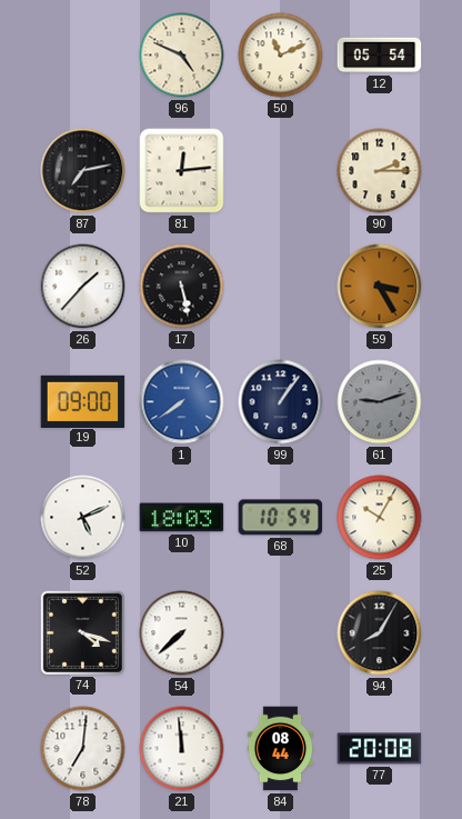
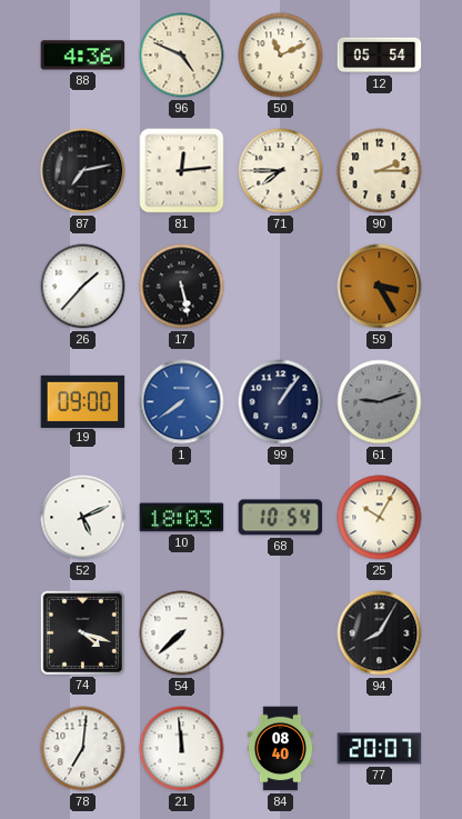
88: none -> 4:36 (83, 56)
71: none -> 7:45 (281, 171)
84: 08:44 -> 08:40 (281, 749)
77: 20:08 -> 20:07 (380, 749)
